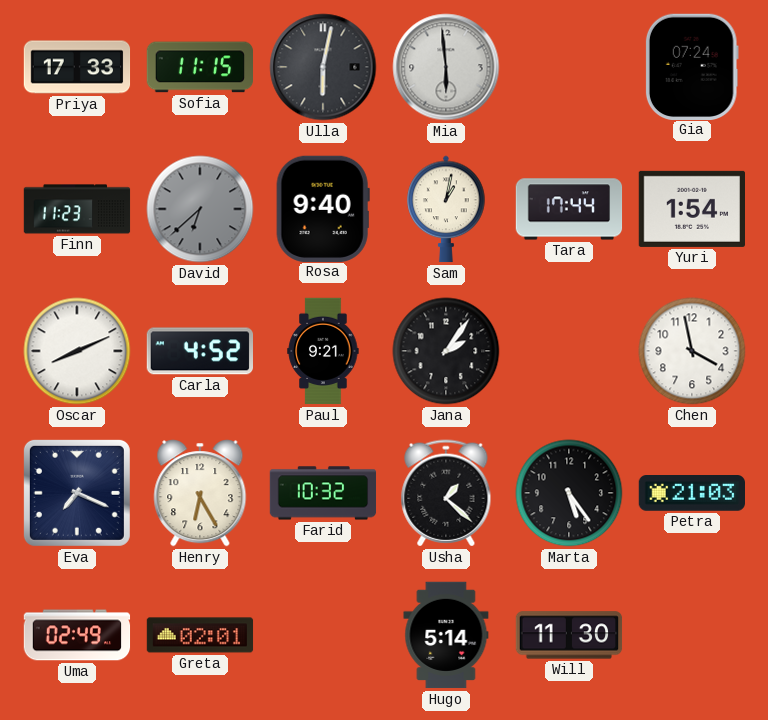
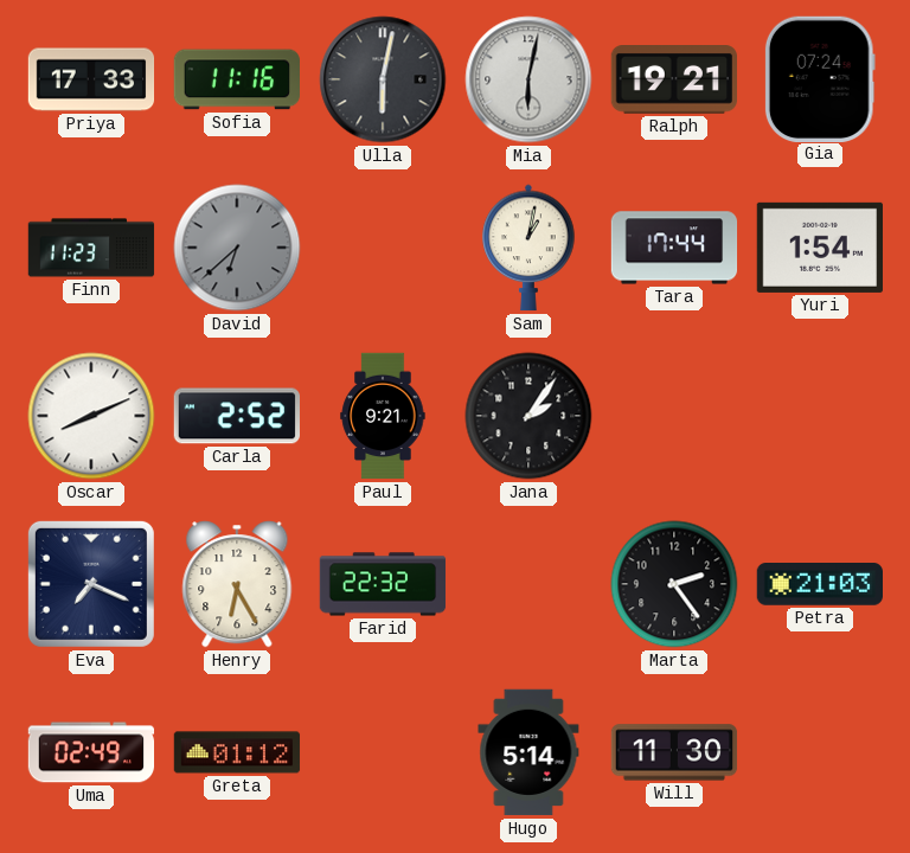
Sofia: 11:15 -> 11:16 (237, 79)
Mia: 5:59 -> 6:02 (528, 79)
Ralph: none -> 19:21 (673, 81)
Rosa: 9:40 -> none (323, 208)
Carla: 4:52 -> 2:52 (236, 416)
Chen: 3:58 -> none (692, 351)
Farid: 10:32 -> 22:32 (383, 584)
Usha: 1:22 -> none (446, 493)
Marta: 5:24 -> 2:24 (674, 584)
Greta: 02:01 -> 01:12 (237, 752)
